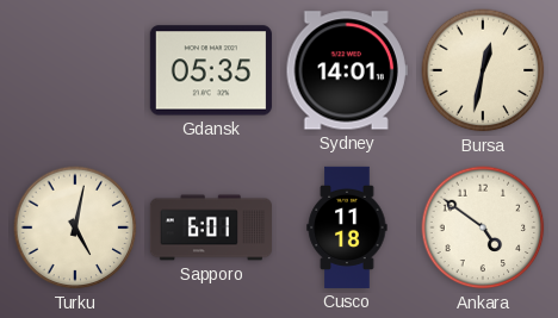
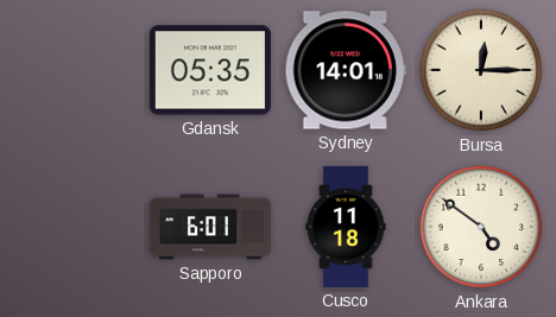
Bursa: 12:32 -> 12:15 (481, 70)
Turku: 5:02 -> none (75, 227)
